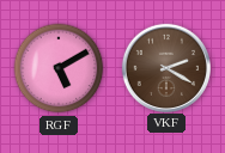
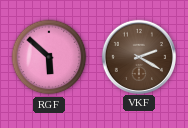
RGF: 5:10 -> 5:52 (49, 57)
